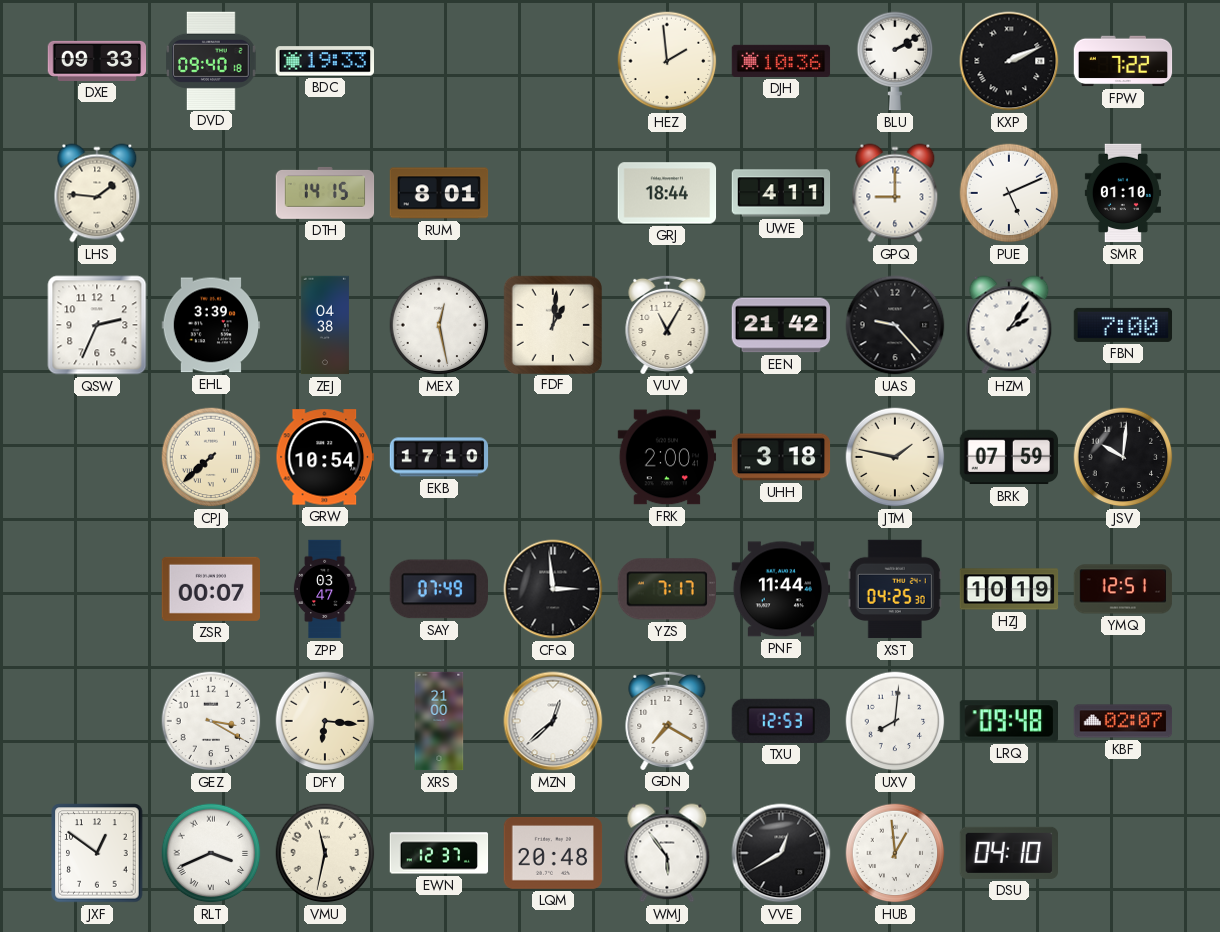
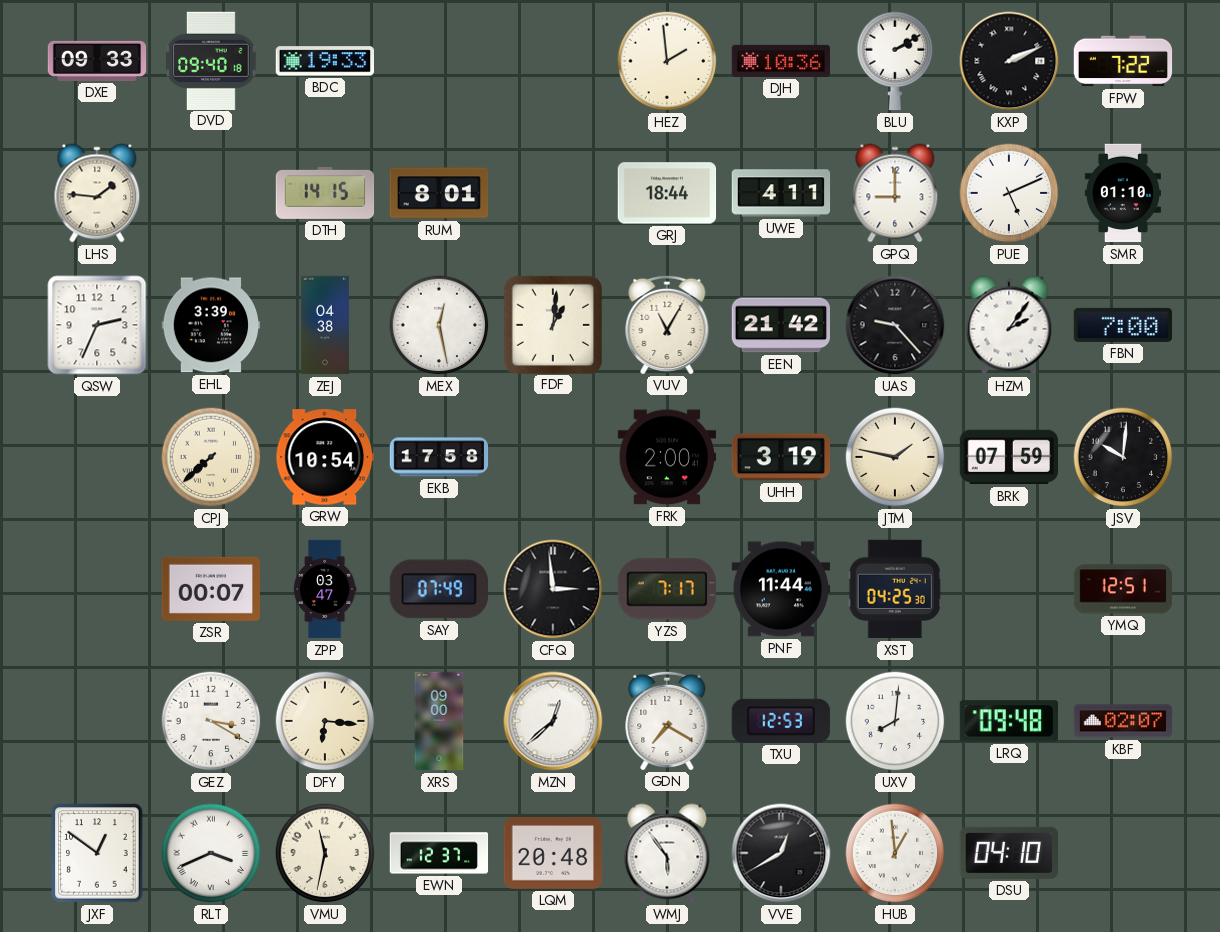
EKB: 17:10 -> 17:58 (439, 457)
UHH: 3:18 -> 3:19 (781, 457)
HZJ: 10:19 -> none (1009, 589)
XRS: 21:00 -> 09:00 (439, 721)
